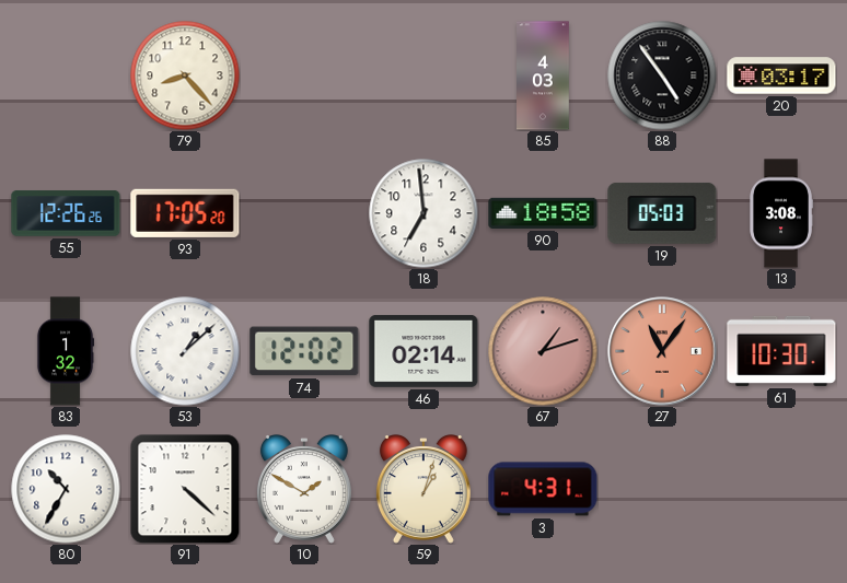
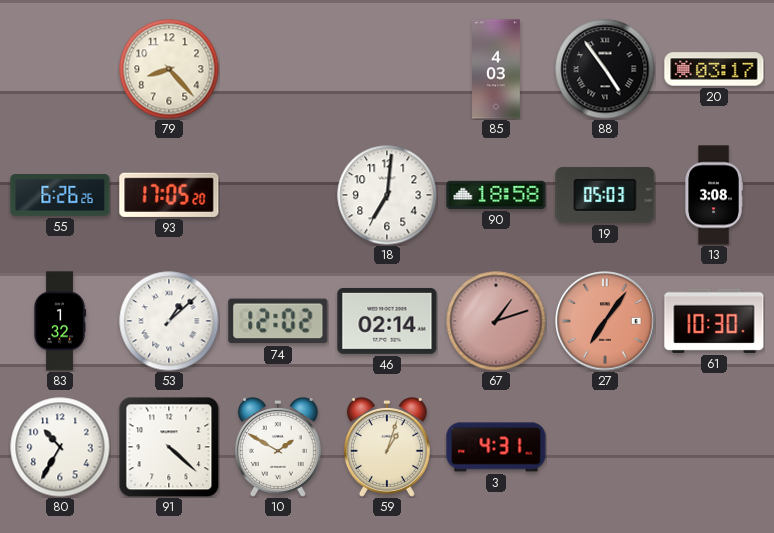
55: 12:26 -> 6:26 (60, 195)
18: 6:59 -> 7:01 (387, 195)
27: 11:06 -> 7:06 (605, 321)
